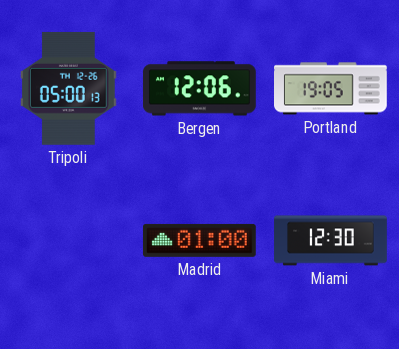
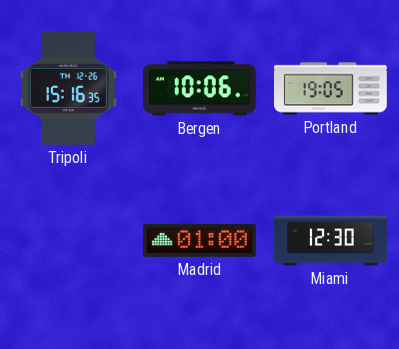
Tripoli: 05:00 -> 15:16 (68, 88)
Bergen: 12:06 -> 10:06 (199, 89)
